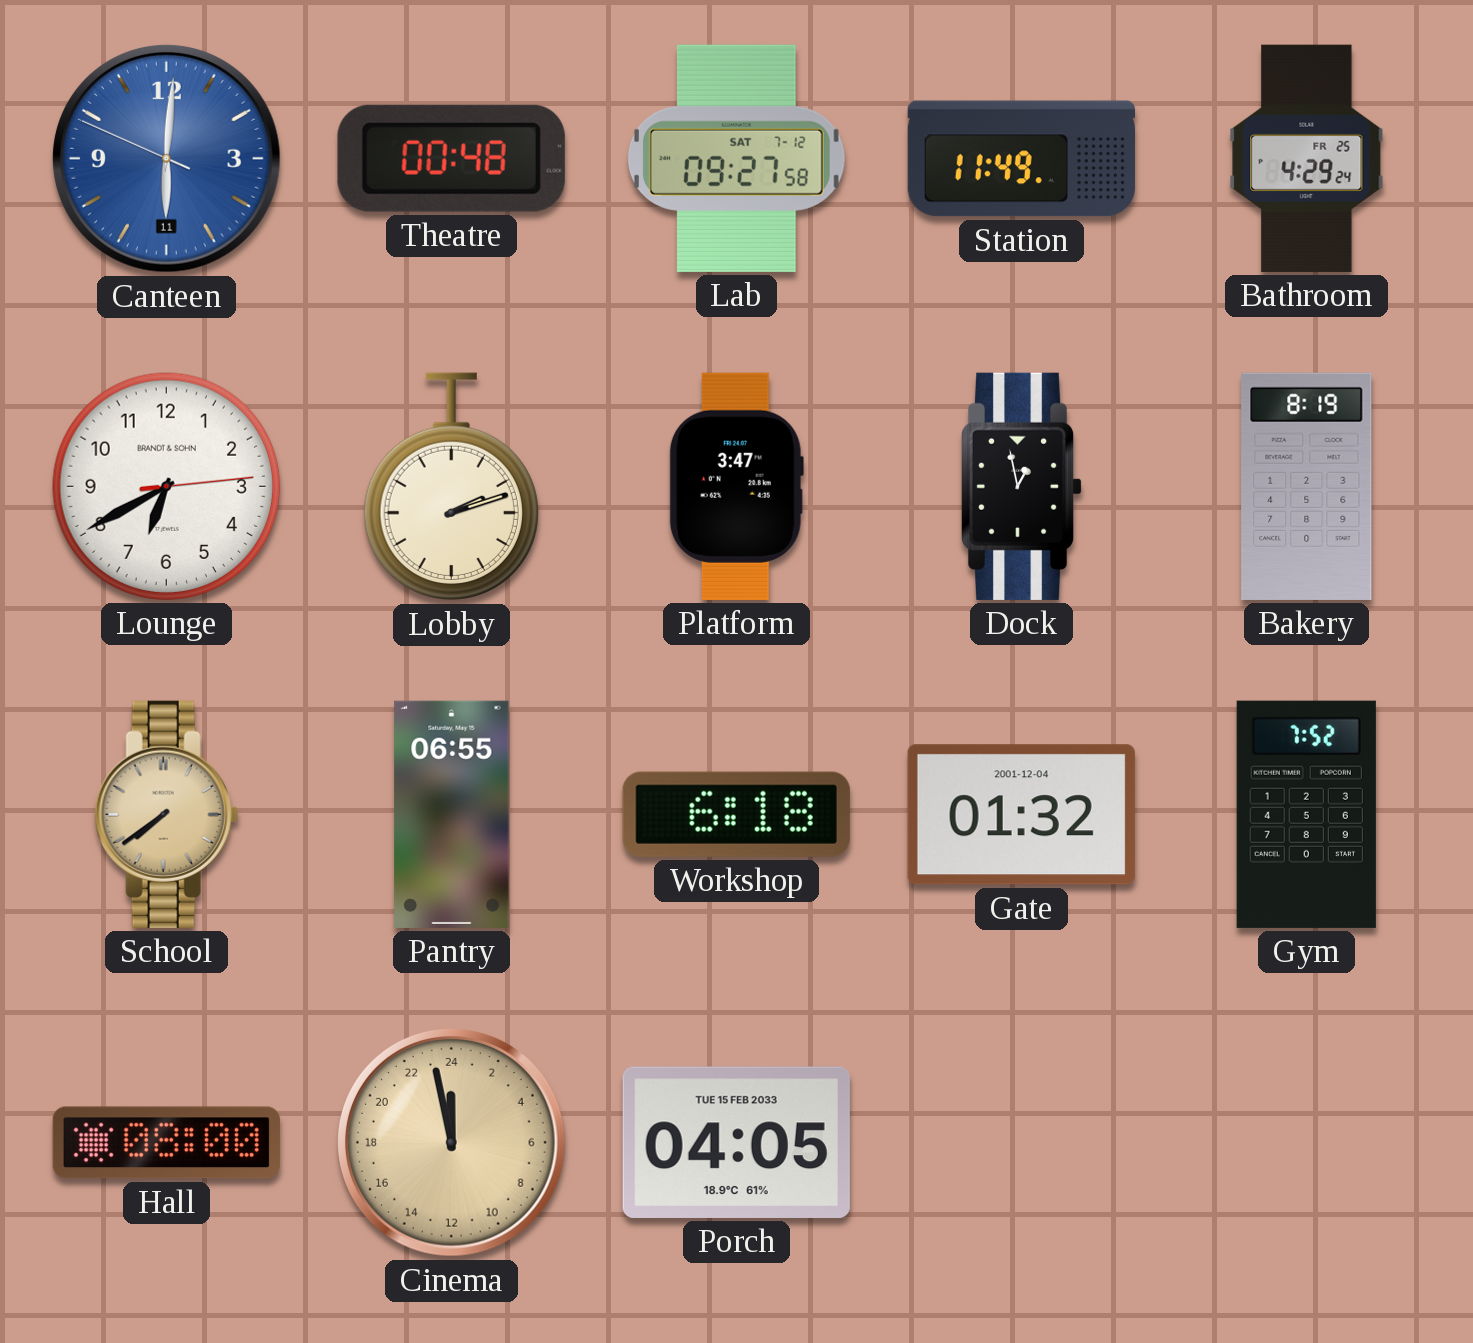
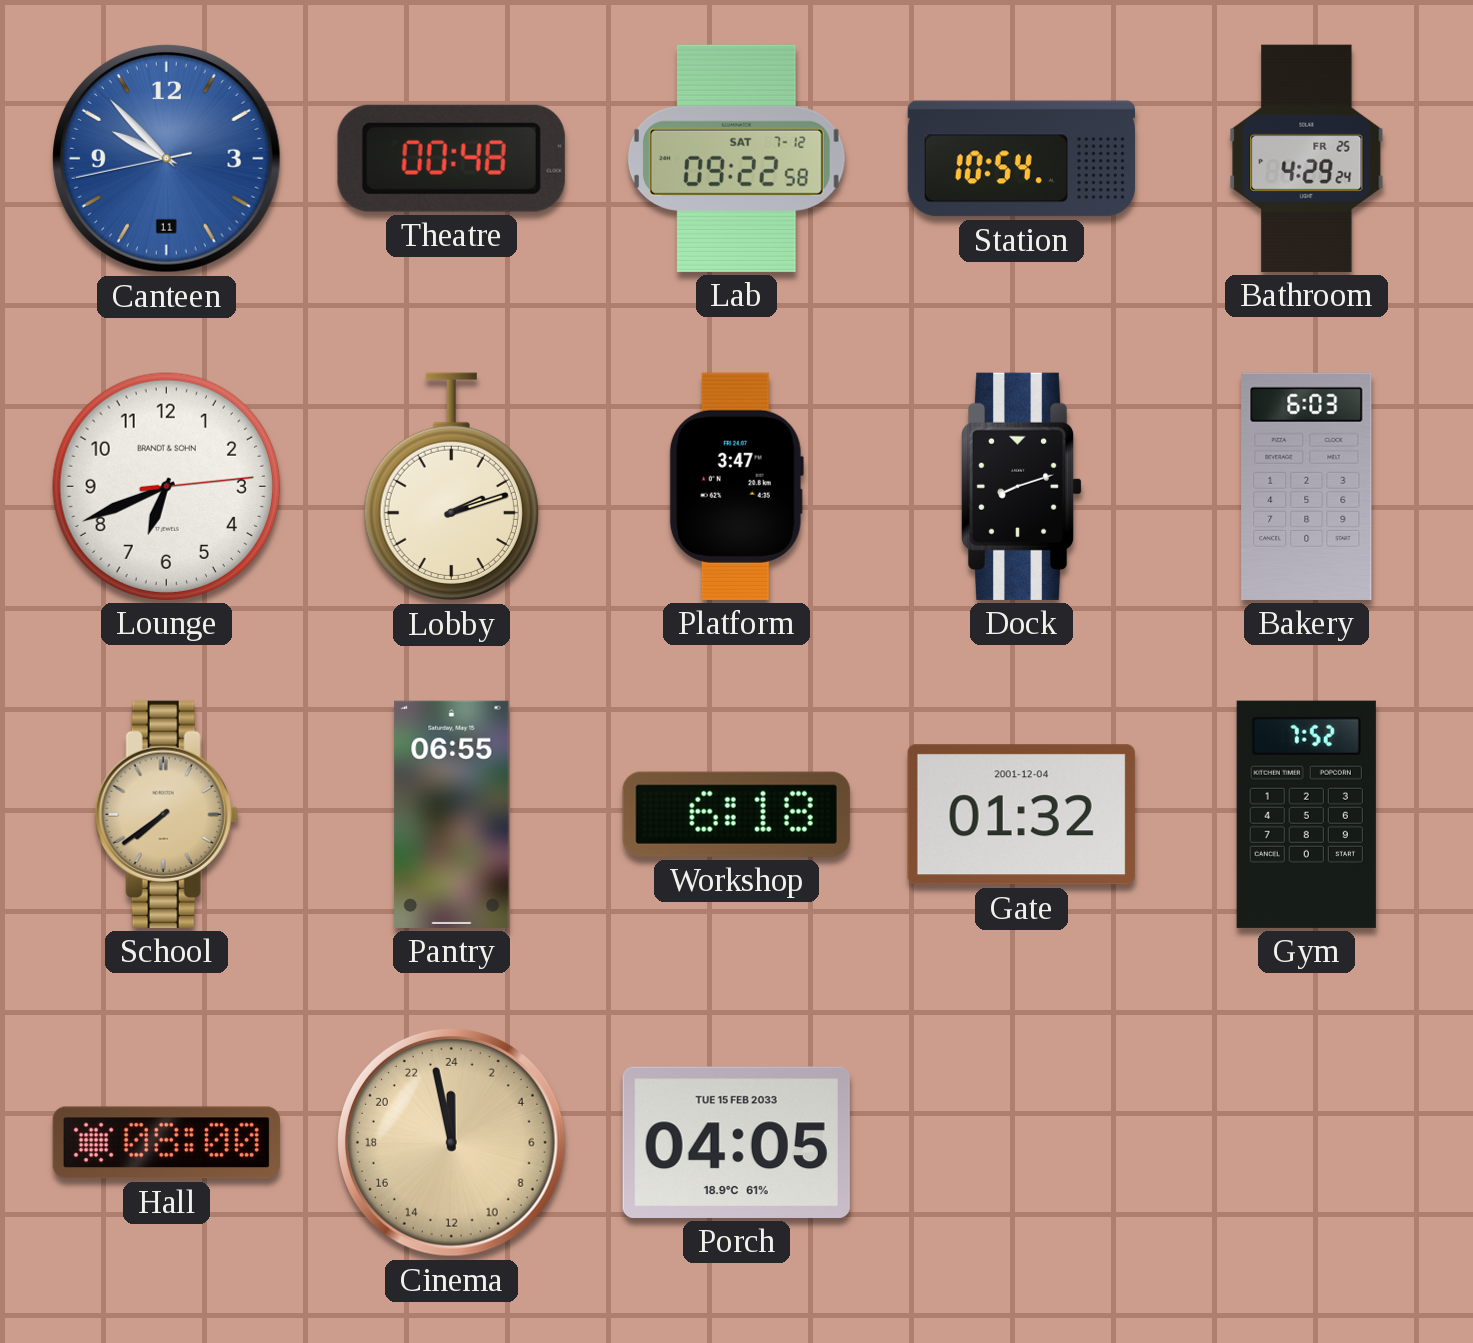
Canteen: 6:00 -> 9:52 (166, 158)
Lab: 09:27 -> 09:22 (736, 158)
Station: 11:49 -> 10:54 (1021, 159)
Lounge: 6:40 -> 6:41 (166, 486)
Dock: 12:58 -> 8:12 (1021, 486)
Bakery: 8:19 -> 6:03 (1307, 486)
